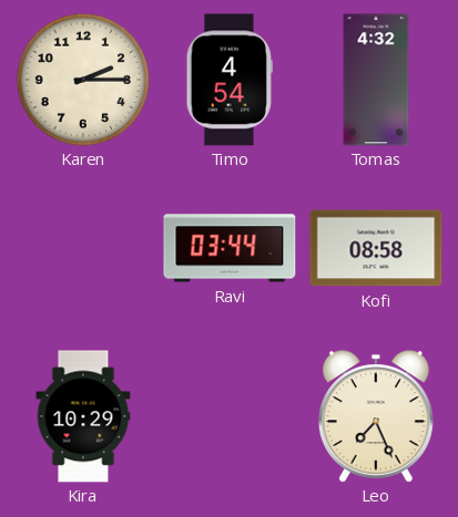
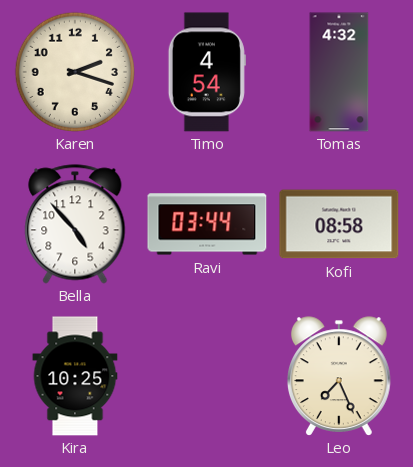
Karen: 2:15 -> 2:18 (74, 71)
Bella: none -> 4:53 (75, 224)
Kira: 10:29 -> 10:25 (75, 376)
